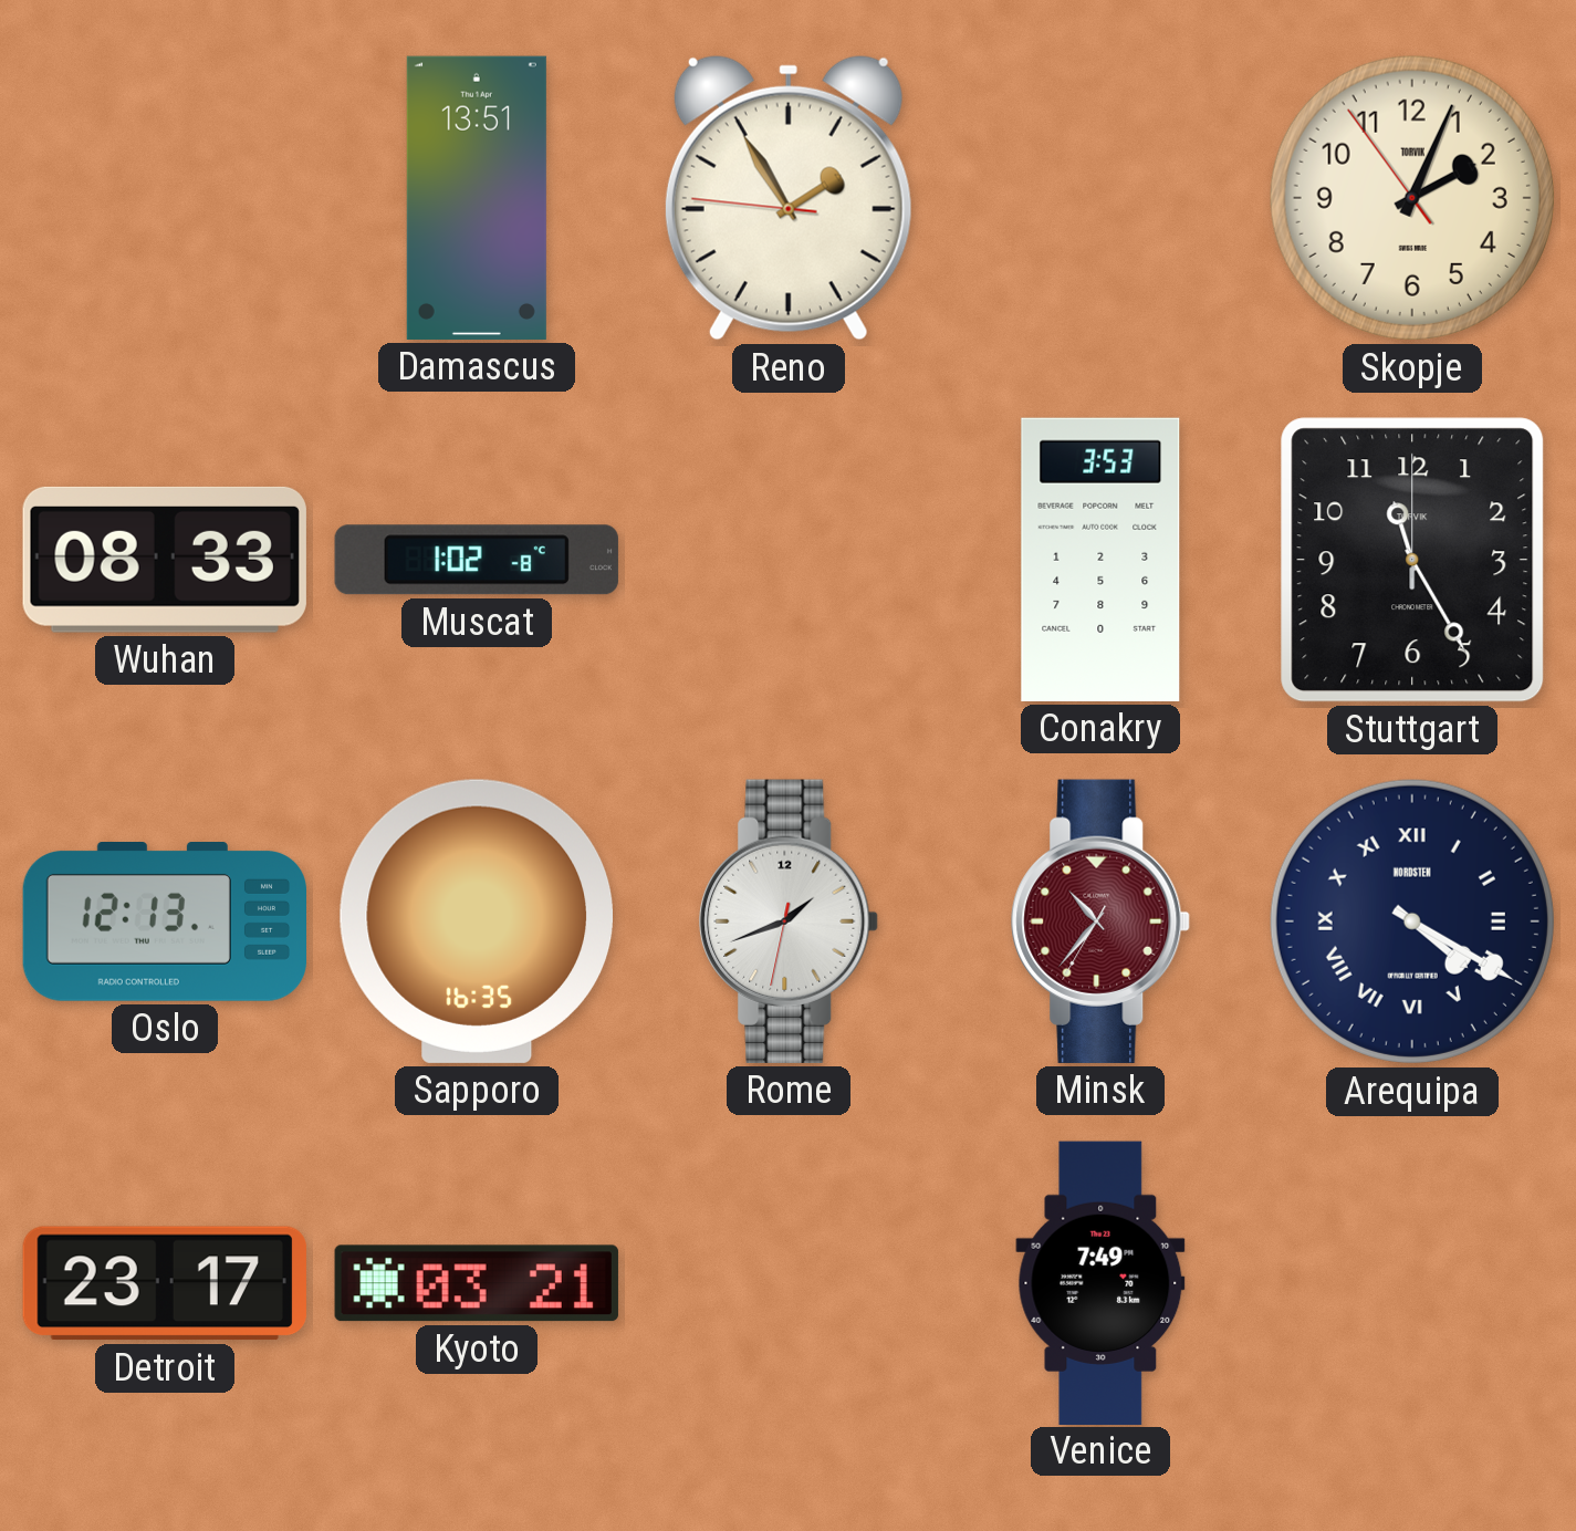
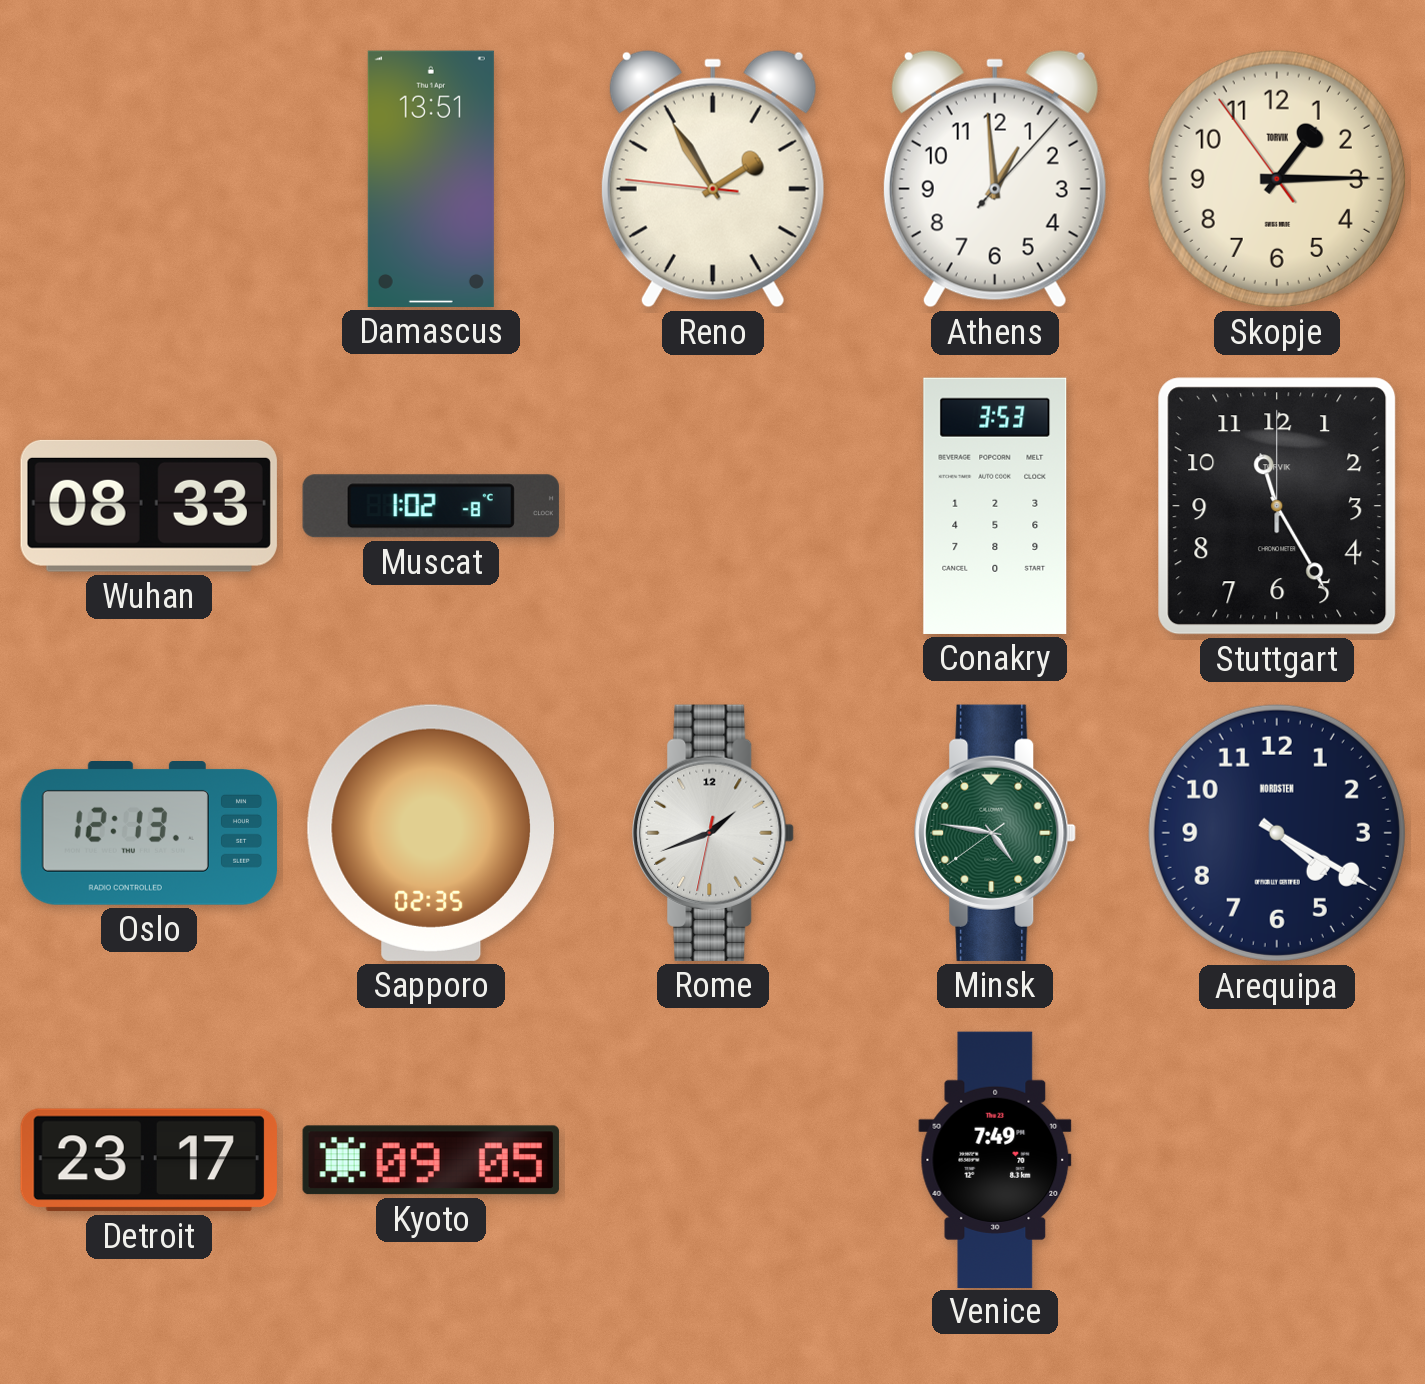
Athens: none -> 12:59 (995, 179)
Skopje: 2:03 -> 1:14 (1277, 179)
Sapporo: 16:35 -> 02:35 (430, 833)
Minsk: 10:36 -> 4:46 (995, 833)
Minsk dial: burgundy -> green (995, 833)
Arequipa numerals: Roman -> Arabic (1277, 833)
Kyoto: 03:21 -> 09:05 (431, 1160)
